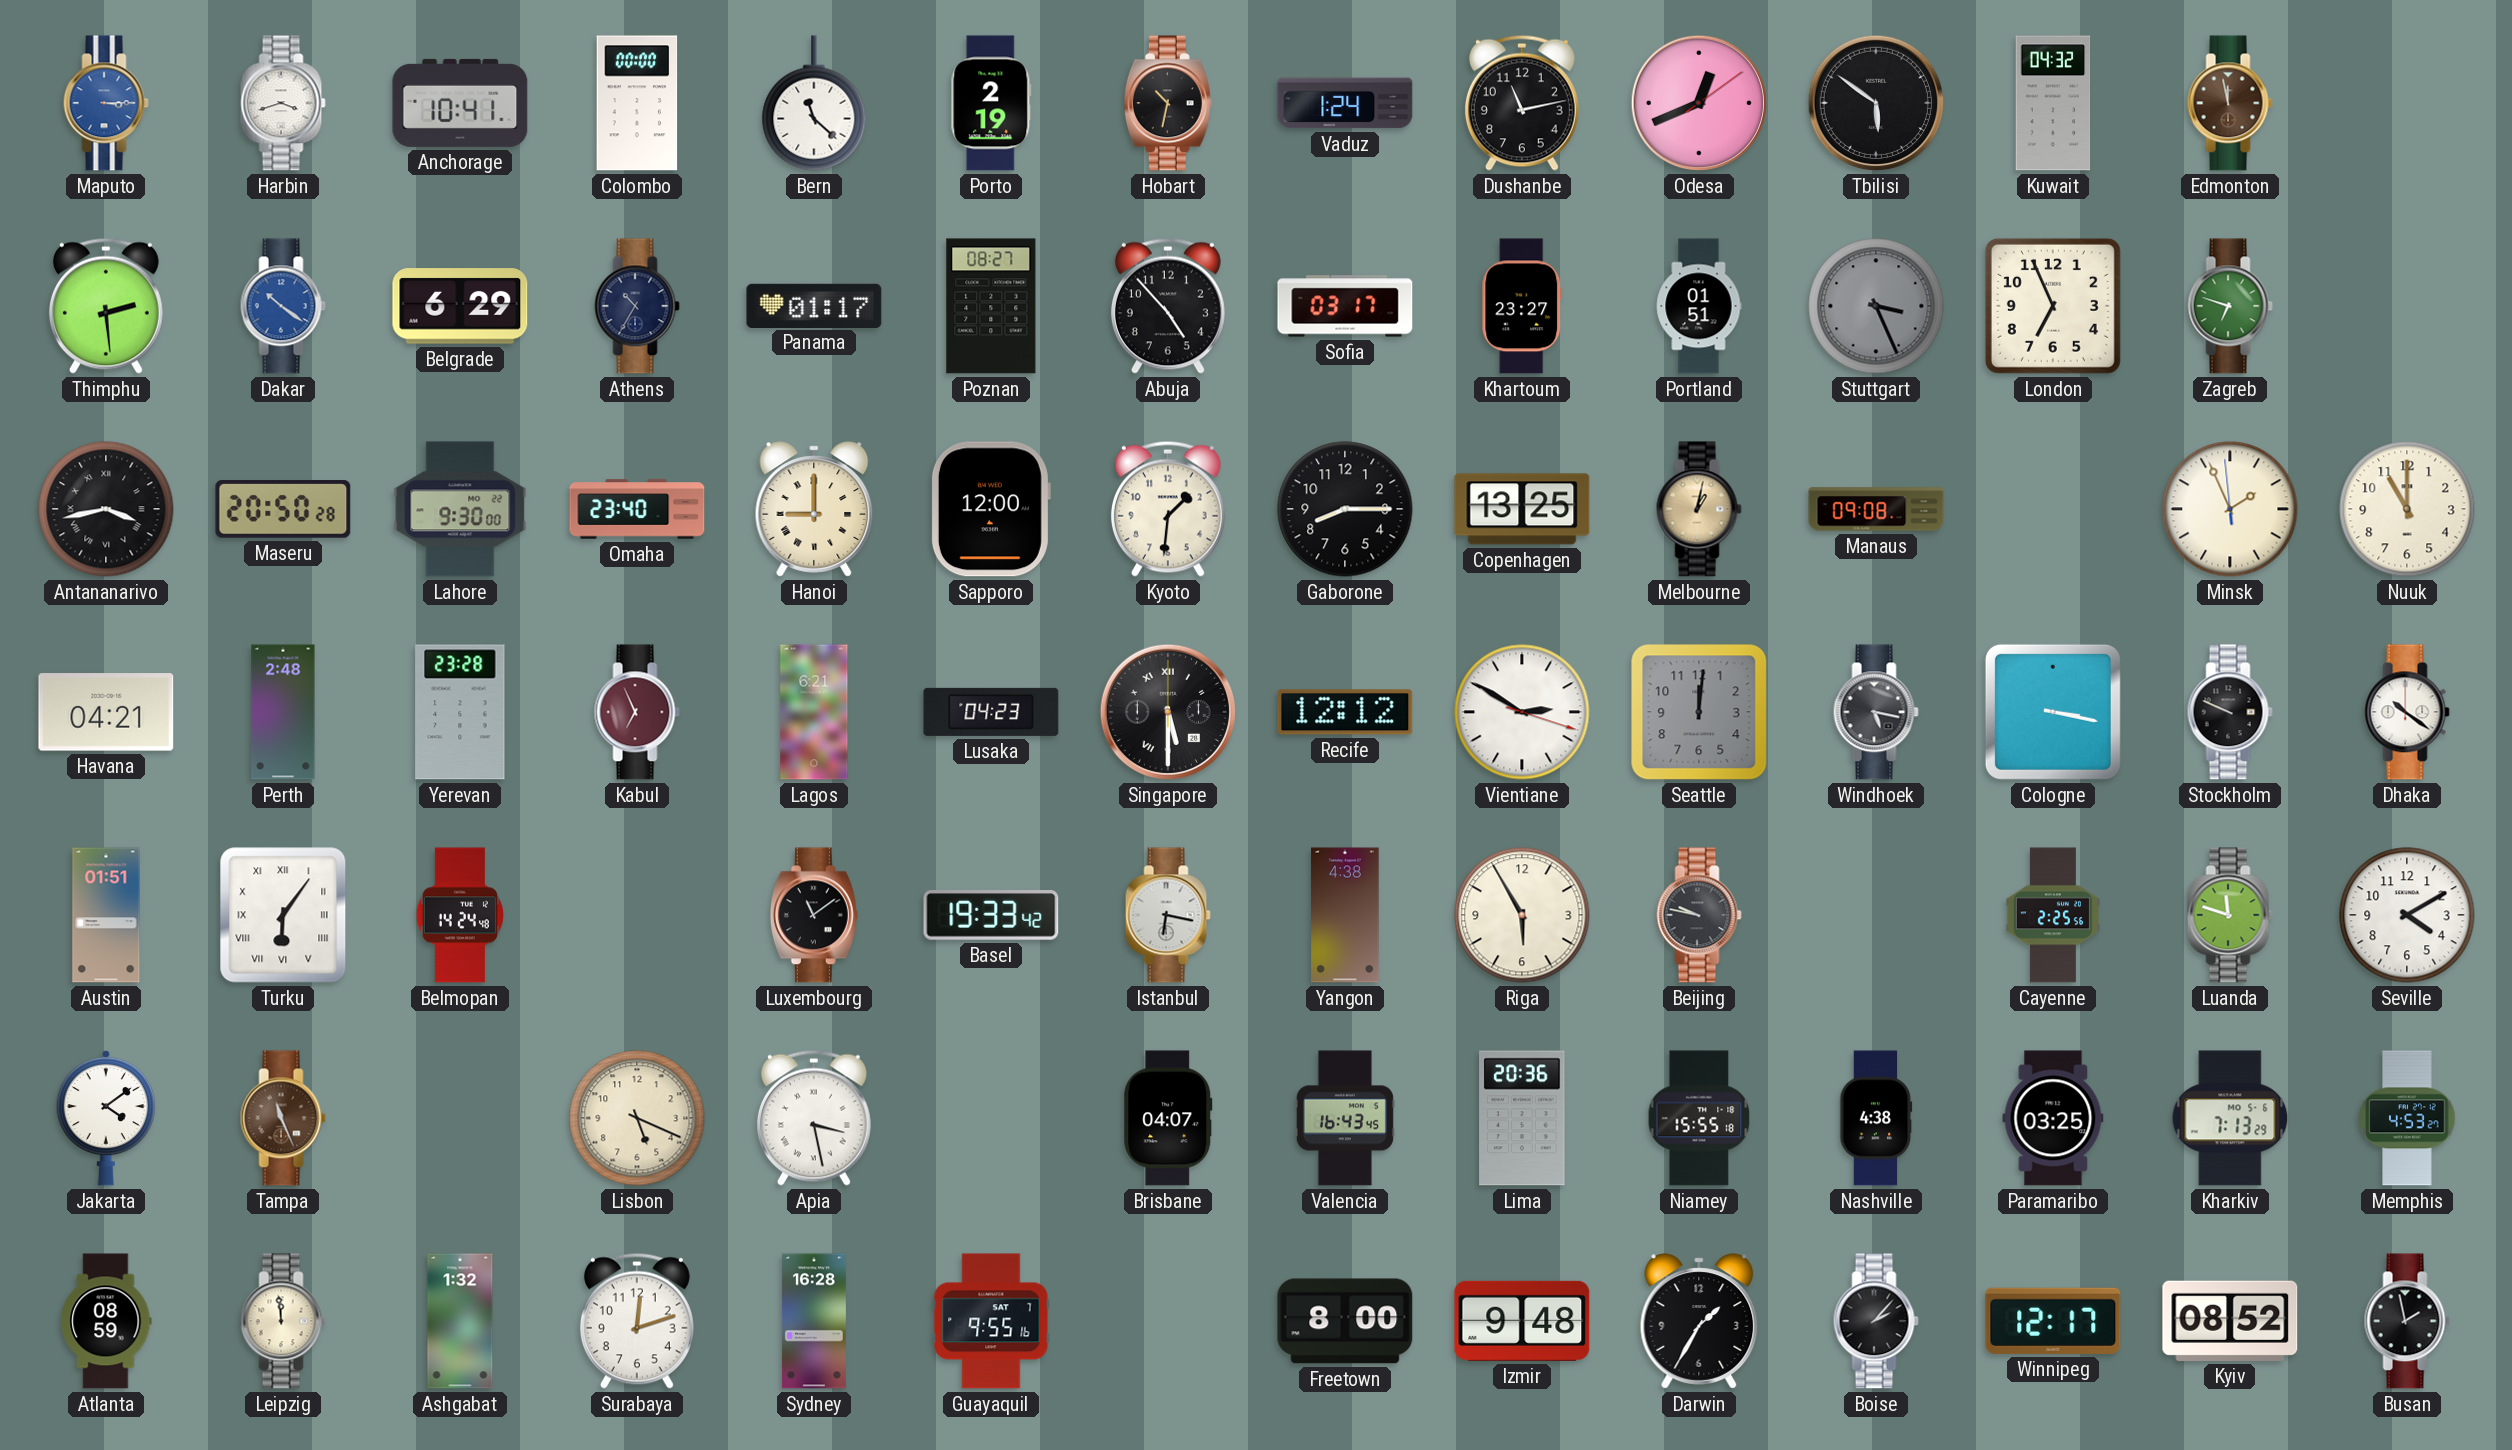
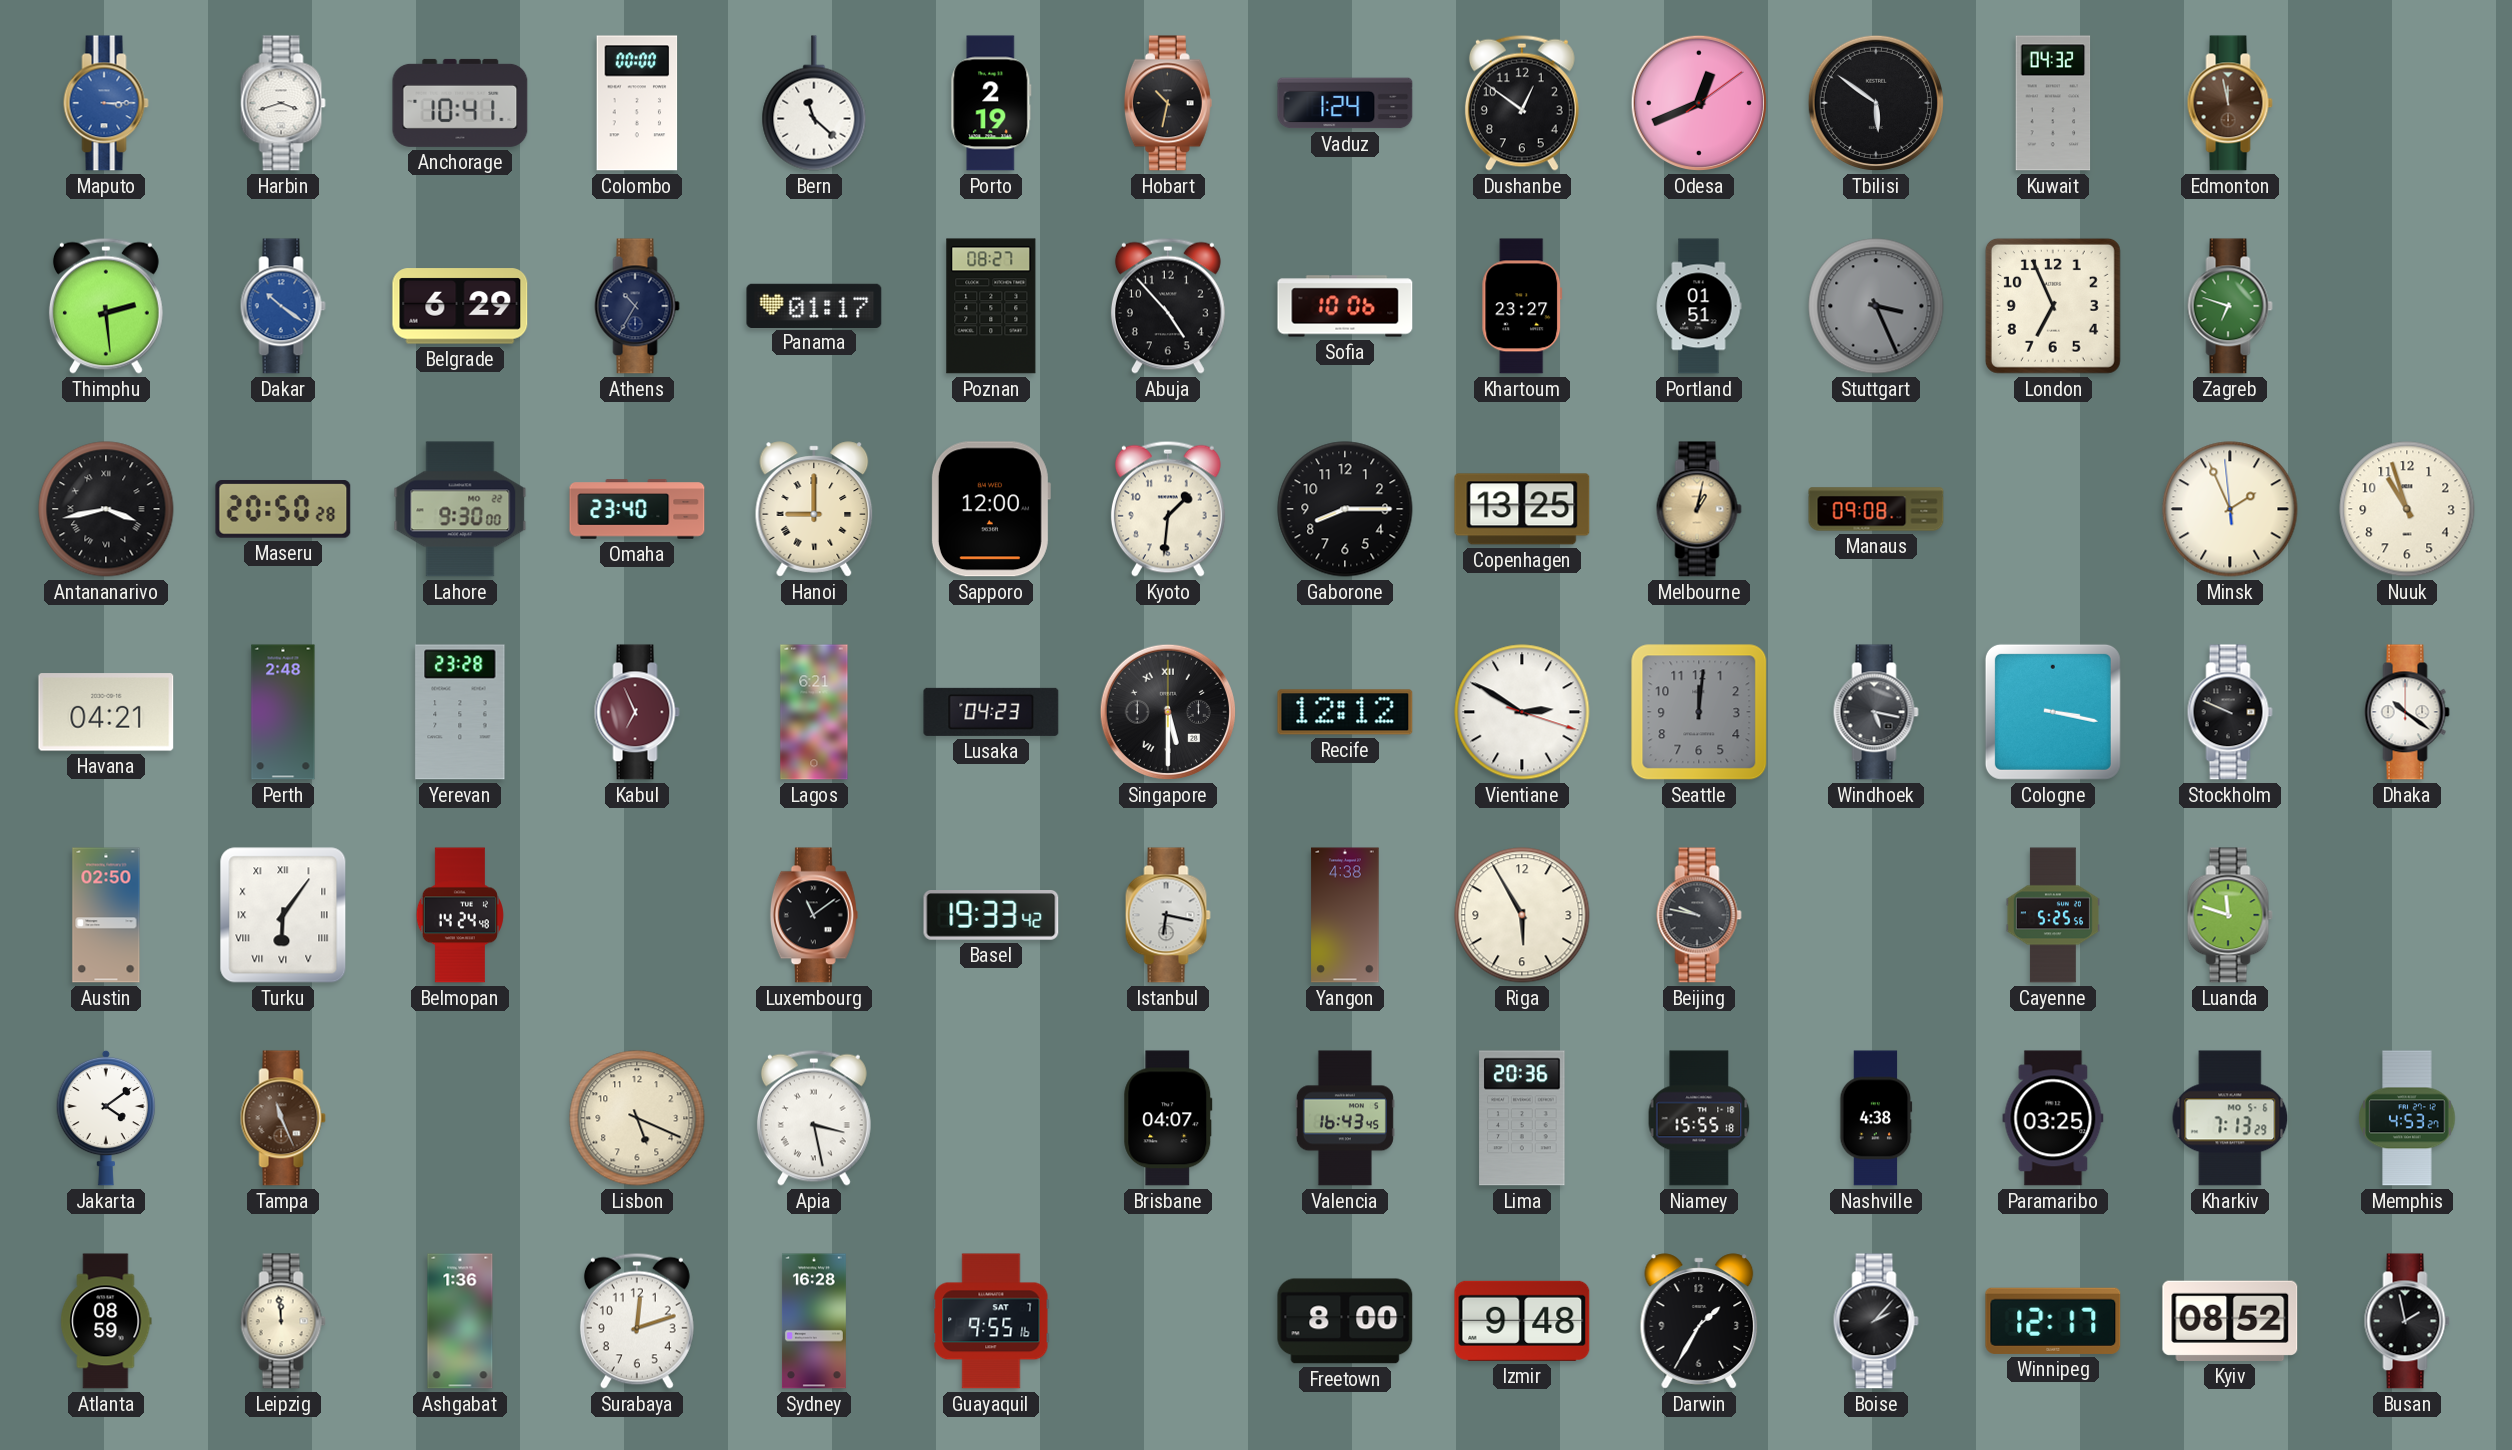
Dushanbe: 11:13 -> 12:51 (1522, 103)
Sofia: 03:17 -> 10:06 (1345, 306)
Nuuk: 11:00 -> 10:57 (2407, 509)
Austin: 01:51 -> 02:50 (106, 915)
Cayenne: 2:25 -> 5:25 (2053, 915)
Seville: 4:10 -> none (2407, 915)
Ashgabat: 1:32 -> 1:36 (460, 1321)
